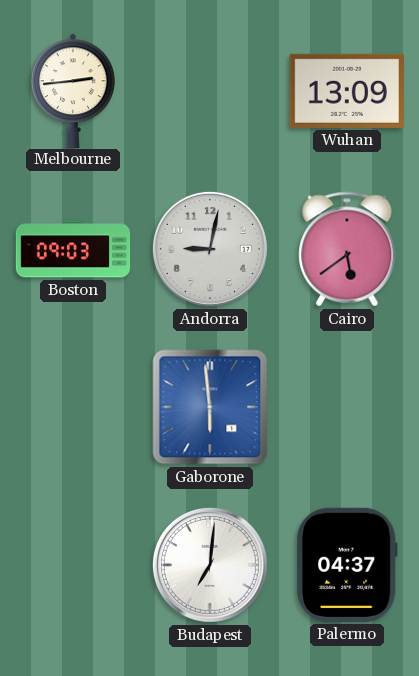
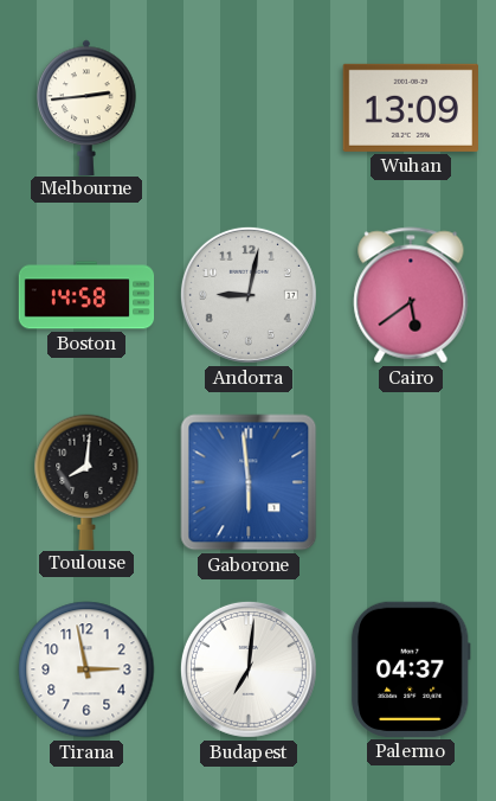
Boston: 09:03 -> 14:58 (86, 295)
Toulouse: none -> 8:01 (86, 481)
Tirana: none -> 2:58 (86, 669)
